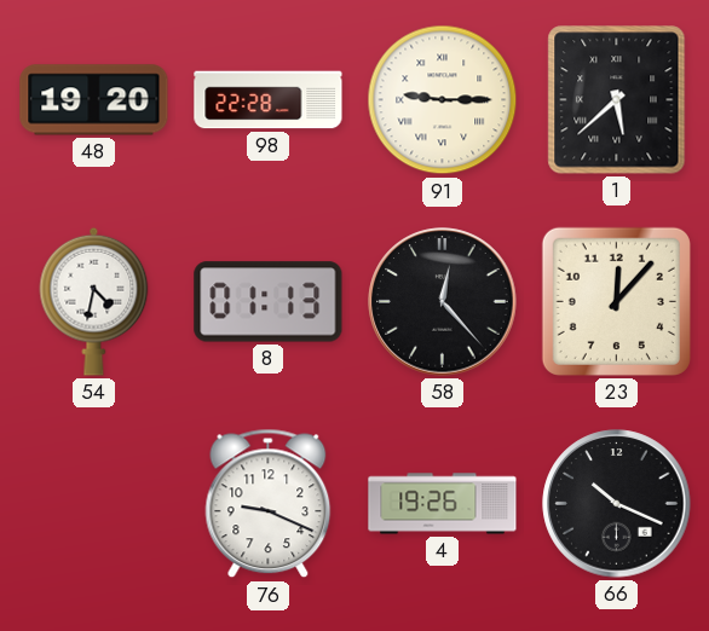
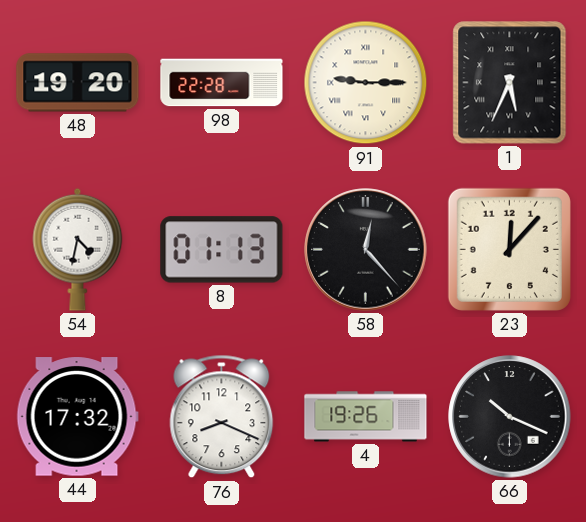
1: 5:38 -> 5:34 (510, 83)
44: none -> 17:32 (77, 417)
76: 9:19 -> 8:19 (222, 417)
